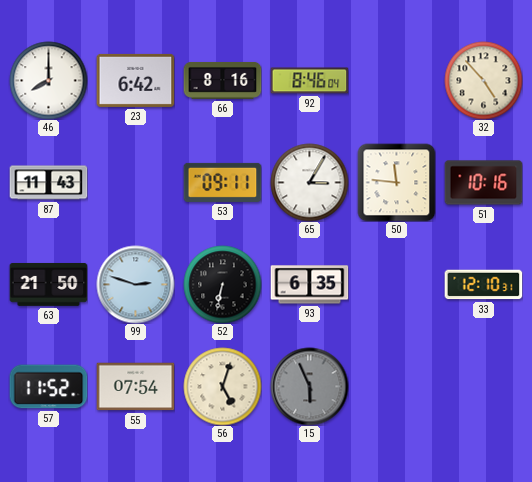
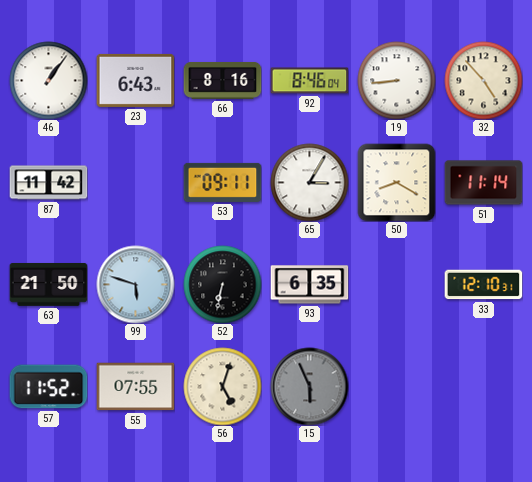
46: 8:00 -> 1:06 (48, 80)
23: 6:42 -> 6:43 (135, 80)
19: none -> 8:44 (396, 80)
87: 11:43 -> 11:42 (48, 183)
50: 11:46 -> 8:20 (396, 182)
51: 10:16 -> 11:14 (483, 183)
99: 2:48 -> 5:48 (135, 284)
55: 07:54 -> 07:55 (135, 387)
